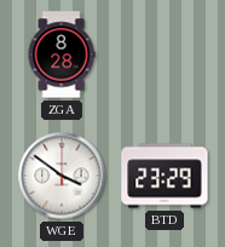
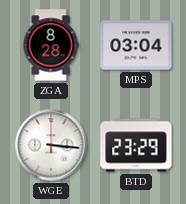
MPS: none -> 03:04 (136, 45)
WGE: 3:51 -> 3:16 (51, 145)
